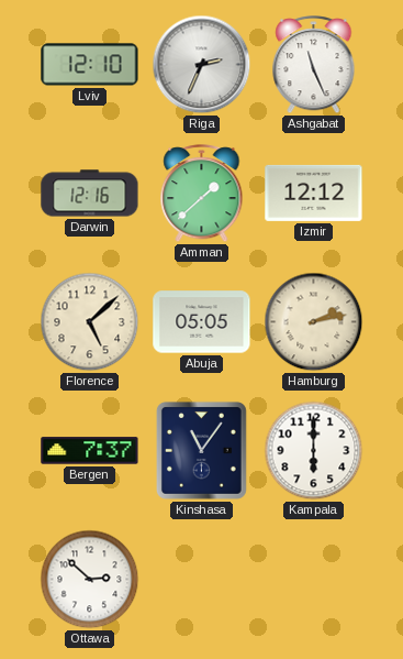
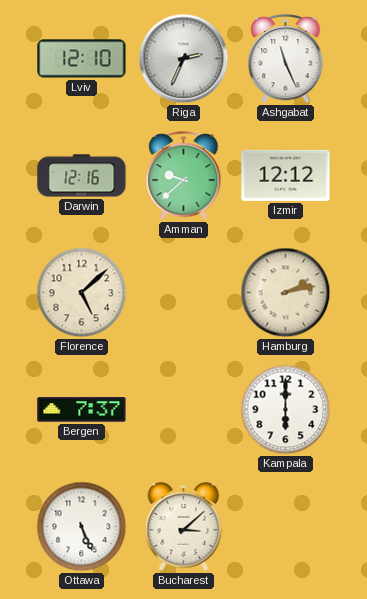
Amman: 1:38 -> 9:38 (184, 176)
Abuja: 05:05 -> none (202, 322)
Kinshasa: 11:06 -> none (201, 451)
Ottawa: 2:52 -> 5:26 (82, 527)
Bucharest: none -> 3:08 (184, 527)
